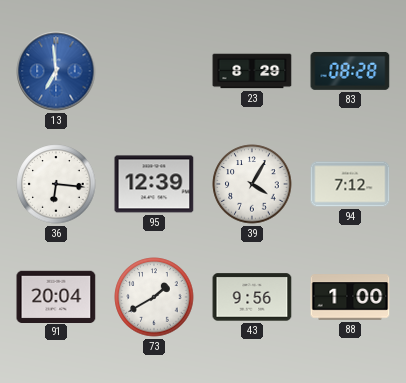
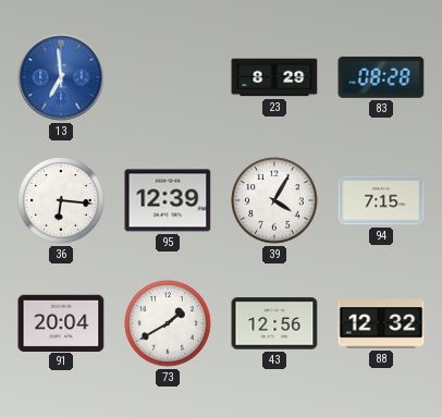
94: 7:12 -> 7:15 (381, 200)
43: 9:56 -> 12:56 (274, 323)
88: 1:00 -> 12:32 (381, 323)
